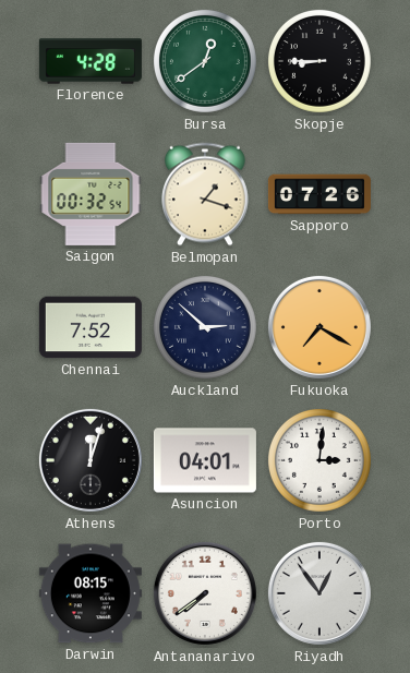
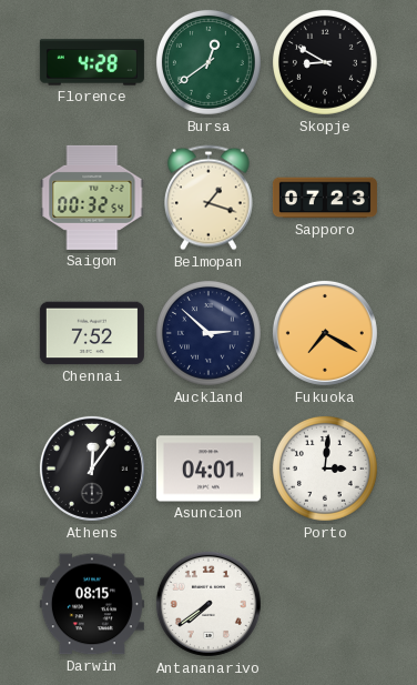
Skopje: 8:45 -> 8:50 (325, 62)
Sapporo: 07:26 -> 07:23 (325, 198)
Athens: 12:03 -> 12:06 (92, 469)
Riyadh: 12:54 -> none (319, 593)
